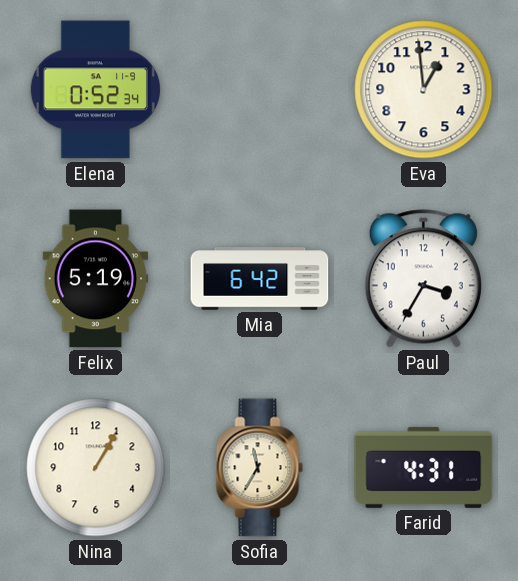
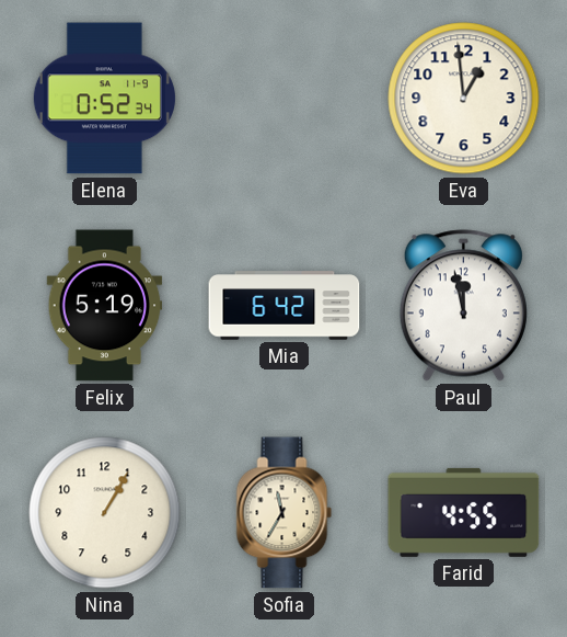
Paul: 3:35 -> 11:58 (463, 306)
Farid: 4:31 -> 4:55 (464, 512)
